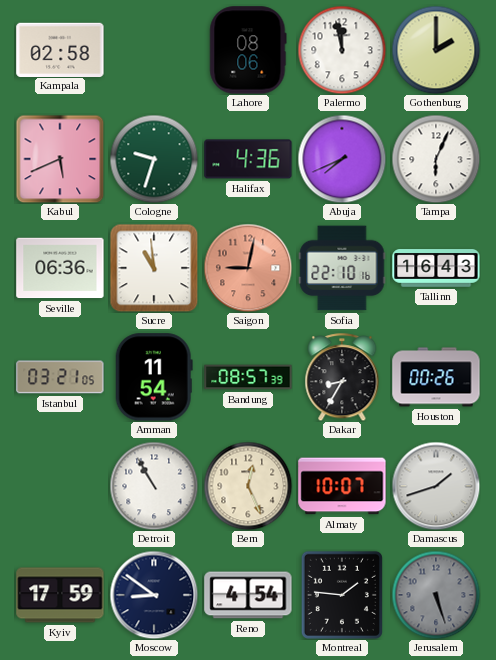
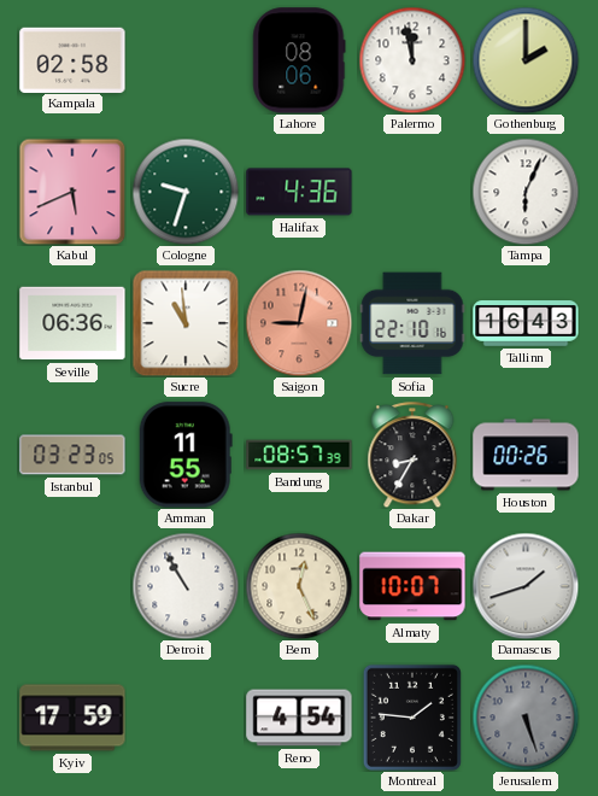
Abuja: 7:41 -> none (342, 159)
Istanbul: 03:21 -> 03:23 (72, 455)
Amman: 11:54 -> 11:55 (186, 455)
Moscow: 8:51 -> none (154, 595)
